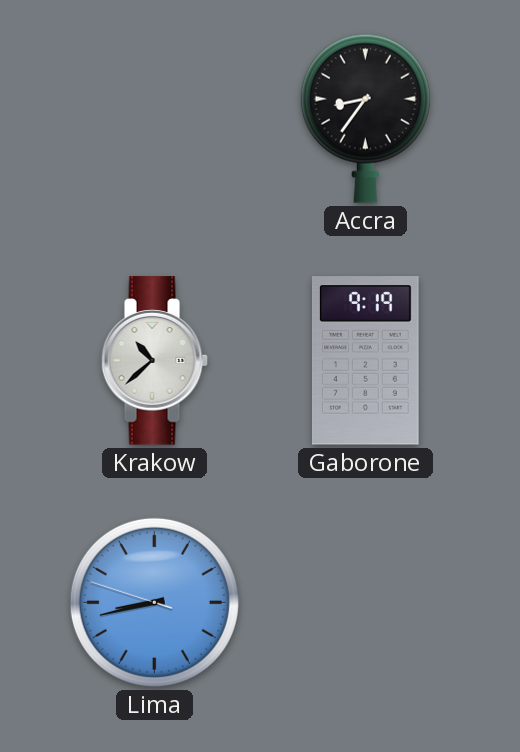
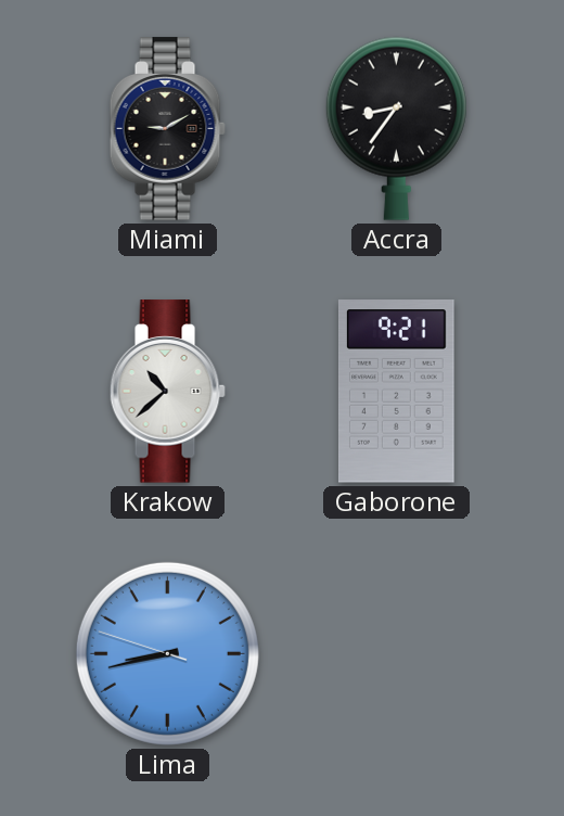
Miami: none -> 9:10 (167, 129)
Gaborone: 9:19 -> 9:21 (396, 392)
